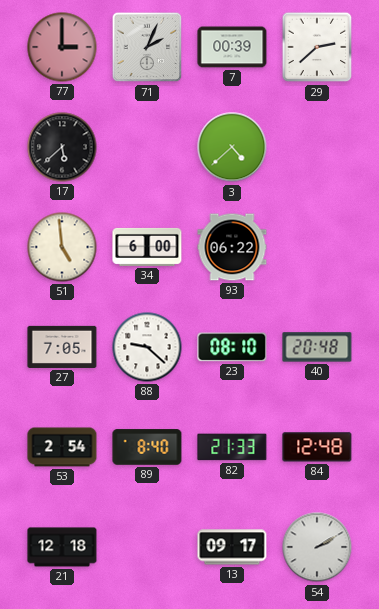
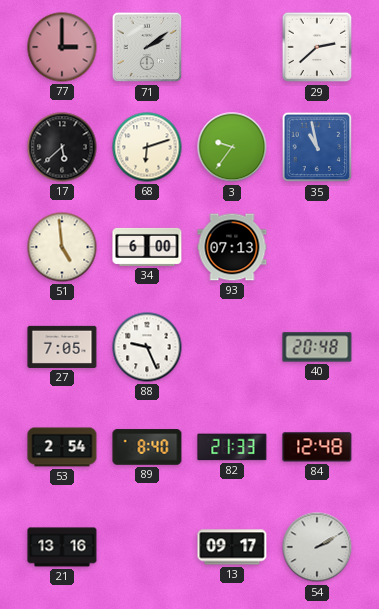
71: 2:04 -> 2:09 (147, 47)
7: 00:39 -> none (232, 47)
68: none -> 6:12 (147, 147)
3: 4:38 -> 9:36 (232, 147)
35: none -> 10:58 (317, 147)
93: 06:22 -> 07:13 (232, 247)
88: 9:22 -> 9:26 (147, 347)
23: 08:10 -> none (232, 347)
21: 12:18 -> 13:16 (62, 547)
